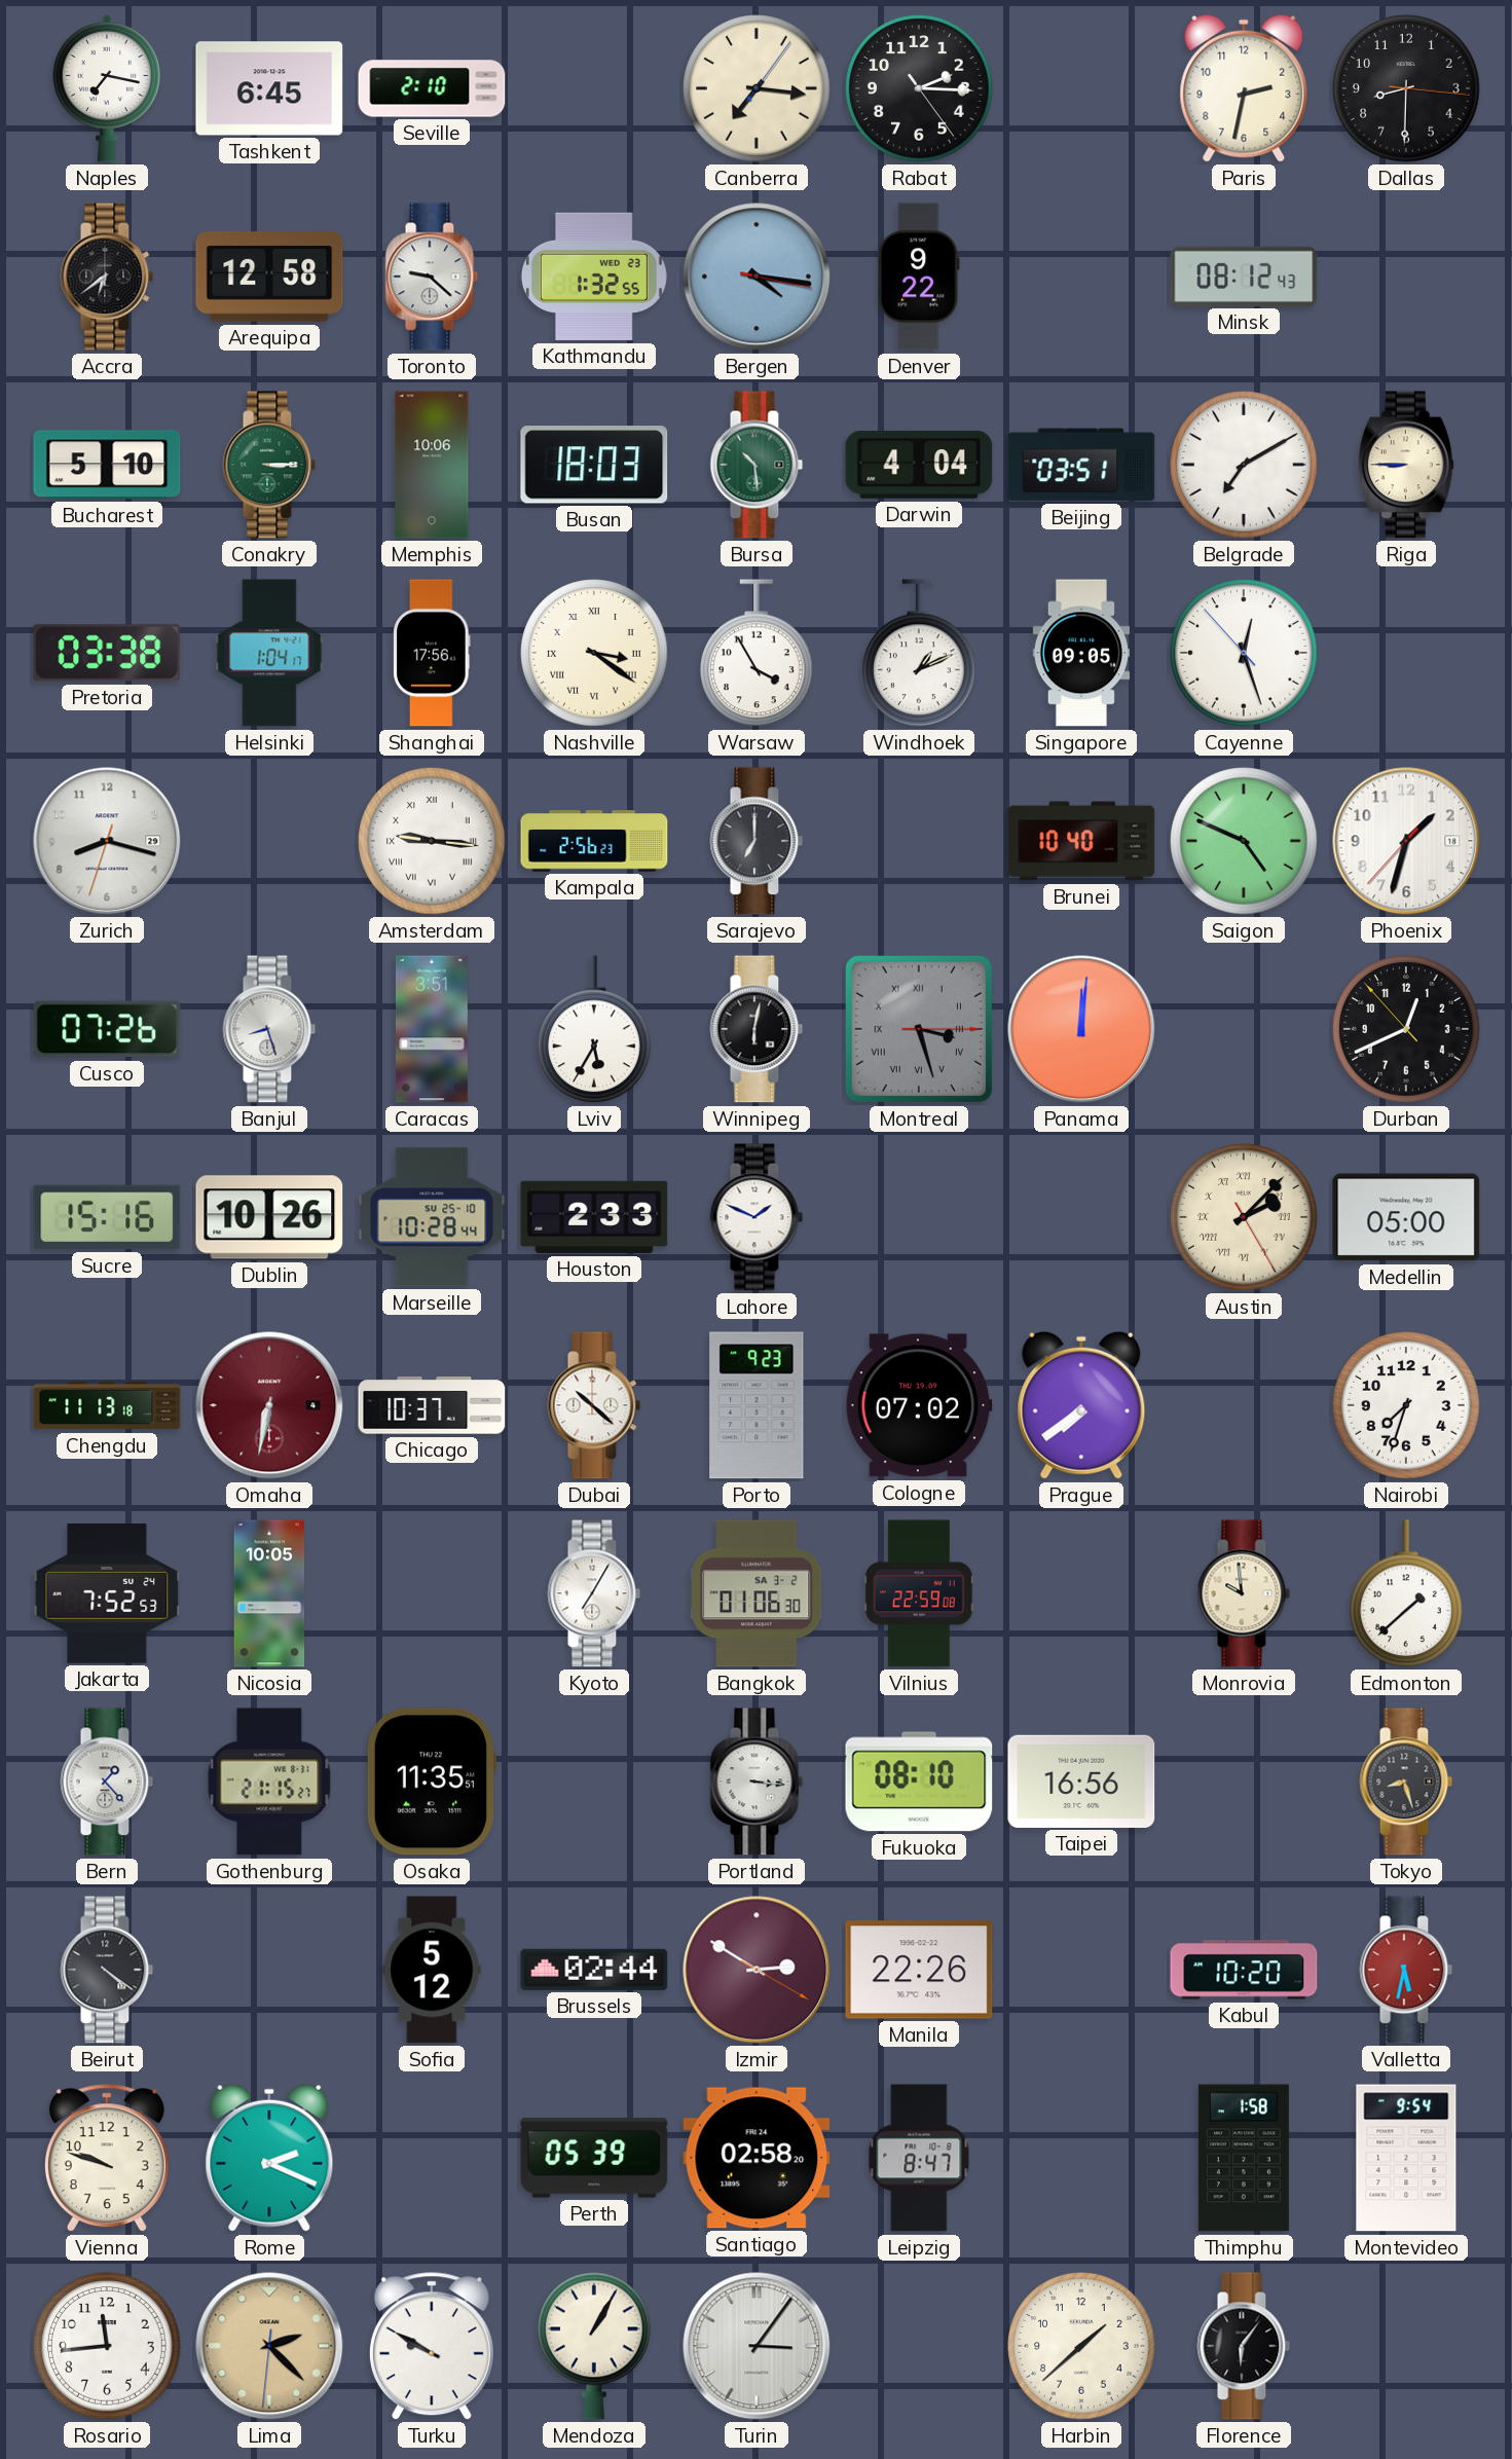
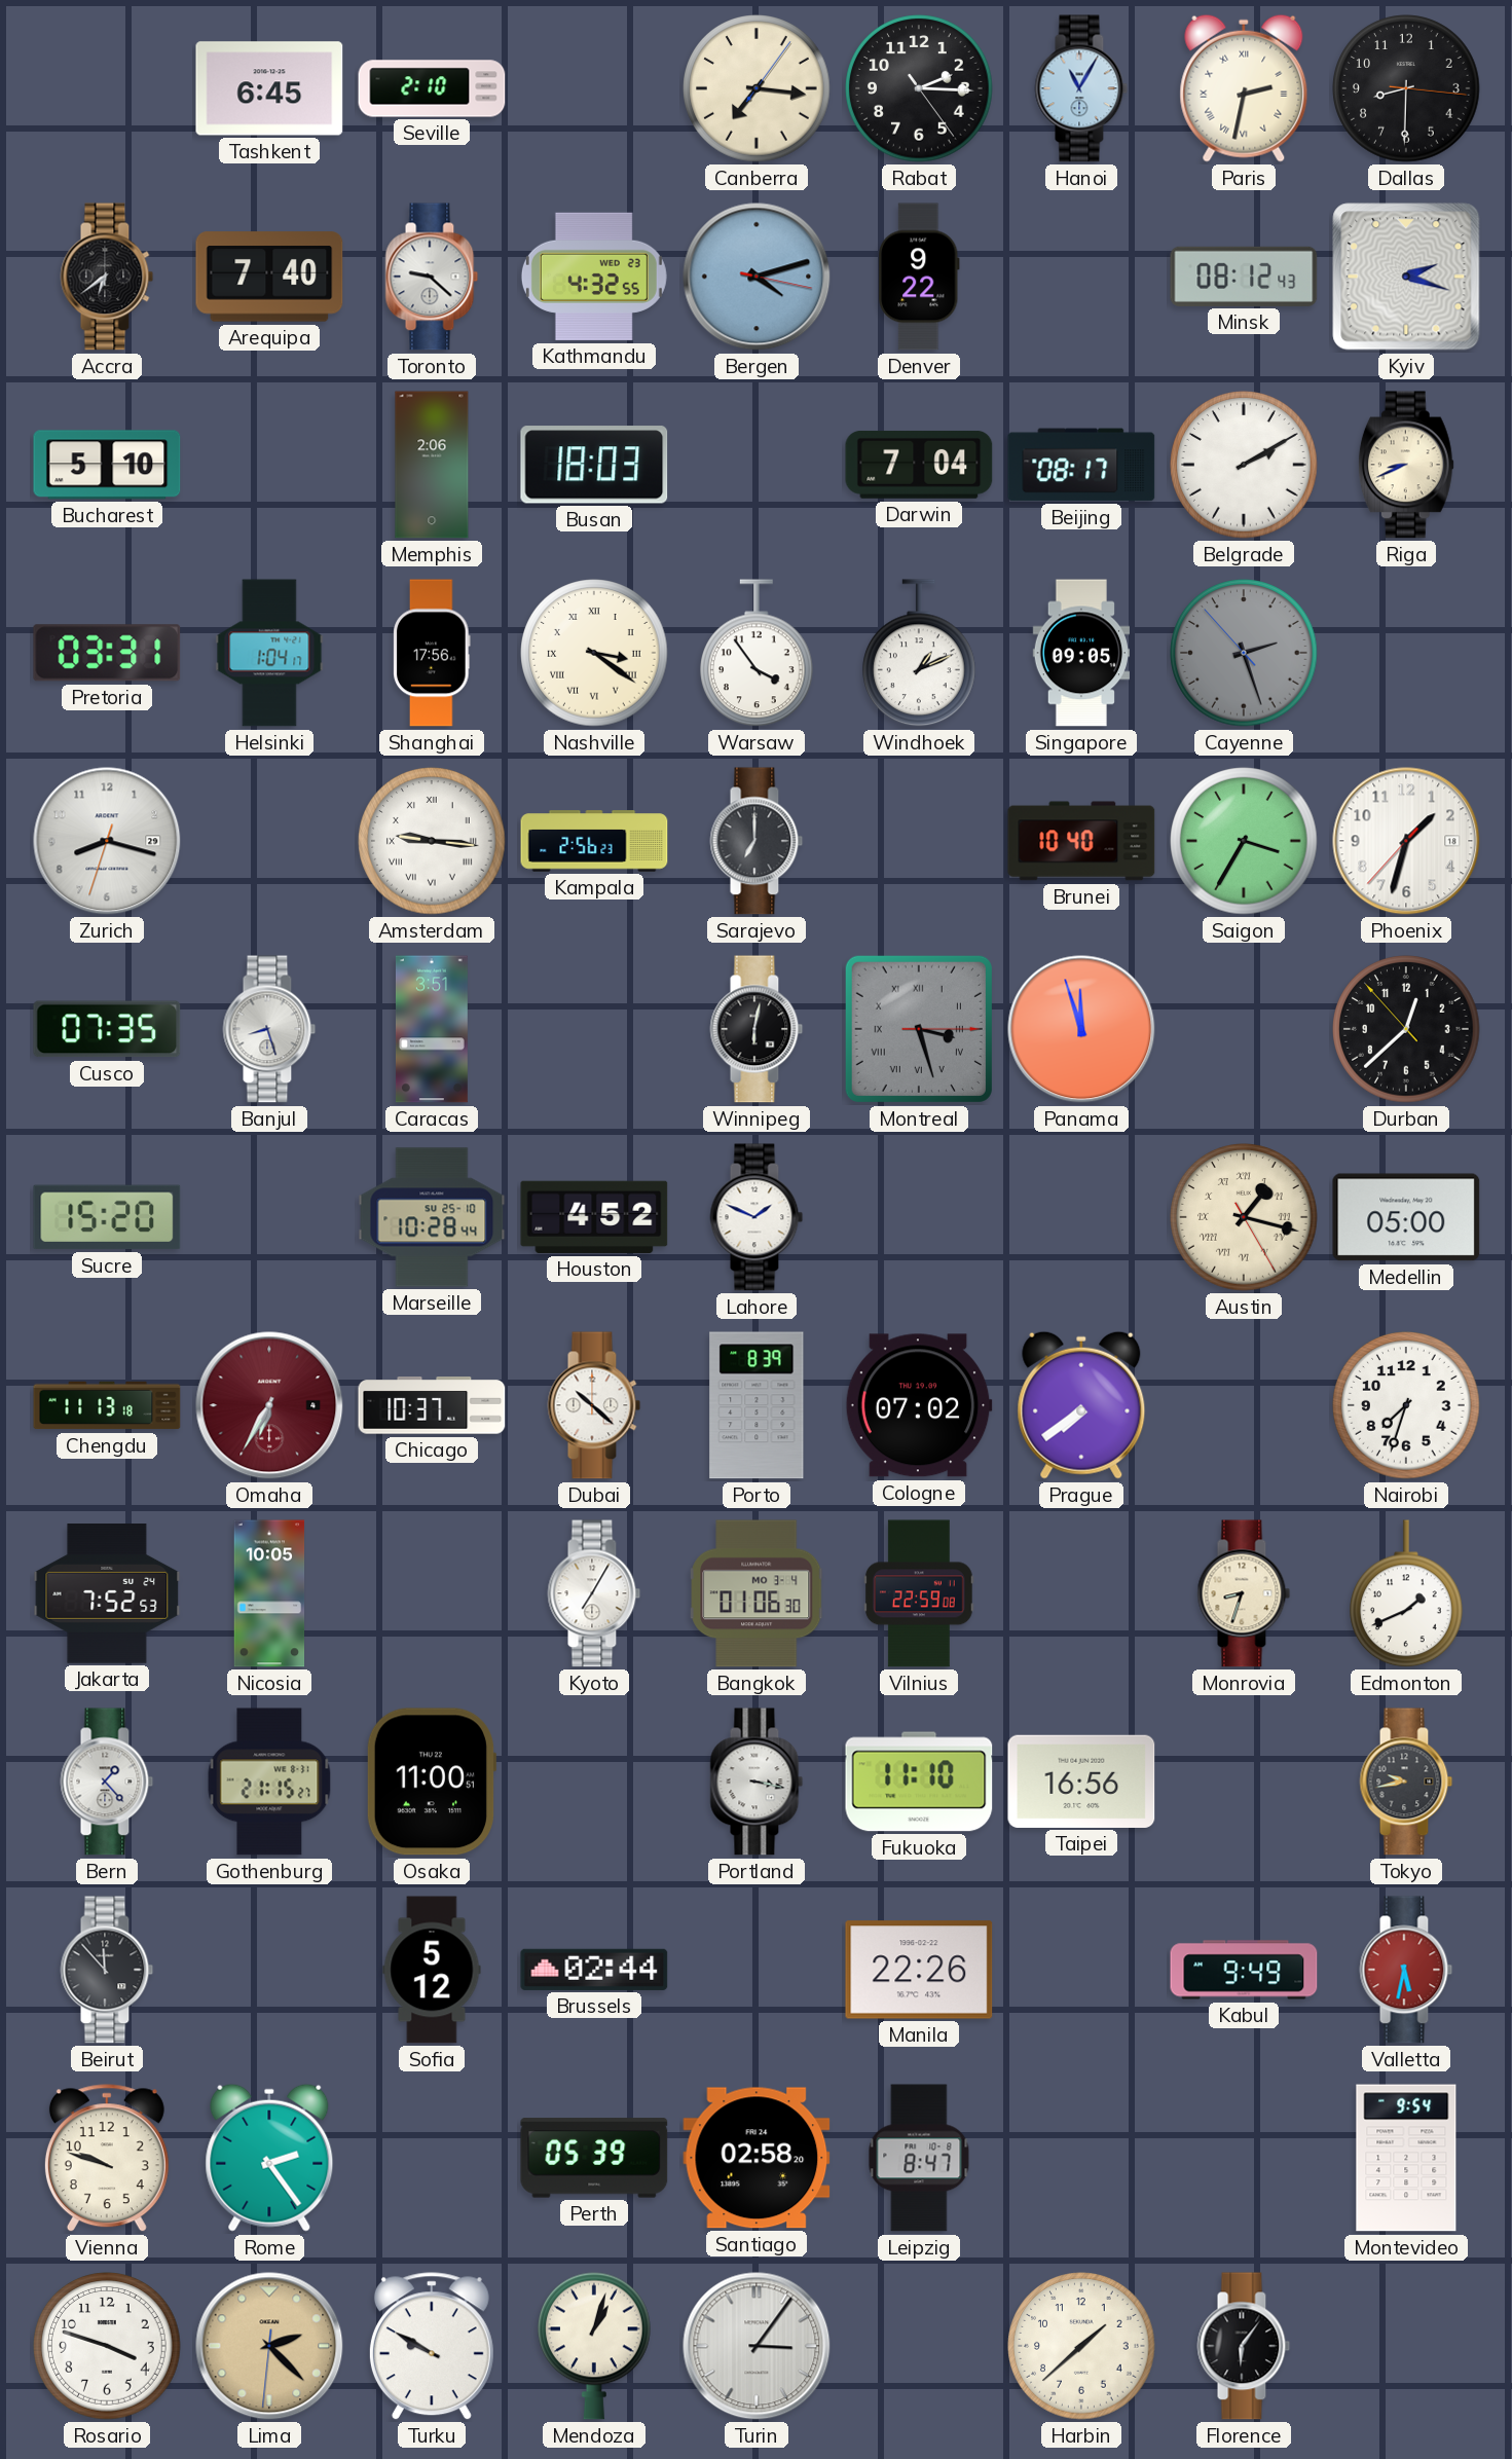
Naples: 7:17 -> none (106, 88)
Hanoi: none -> 11:05 (1081, 88)
Paris numerals: Arabic -> Roman (1244, 88)
Arequipa: 12:58 -> 7:40 (269, 277)
Kathmandu: 1:32 -> 4:32 (594, 277)
Bergen: 4:16 -> 4:12 (757, 277)
Kyiv: none -> 2:18 (1406, 277)
Conakry: 3:15 -> none (269, 465)
Memphis: 10:06 -> 2:06 (432, 465)
Bursa: 10:29 -> none (757, 465)
Darwin: 4:04 -> 7:04 (919, 465)
Beijing: 03:51 -> 08:17 (1081, 465)
Belgrade: 7:10 -> 2:10 (1244, 465)
Riga: 8:45 -> 8:41 (1406, 465)
Pretoria: 03:38 -> 03:31 (107, 653)
Warsaw: 3:55 -> 3:54 (758, 654)
Cayenne: 12:26 -> 2:26 (1244, 653)
Cayenne dial: white -> grey (1244, 653)
Saigon: 4:49 -> 3:35 (1244, 841)
Cusco: 07:26 -> 07:35 (107, 1029)
Lviv: 5:35 -> none (595, 1030)
Panama: 12:01 -> 11:57 (1081, 1029)
Durban: 12:40 -> 12:37 (1406, 1029)
Sucre: 15:16 -> 15:20 (107, 1217)
Dublin: 10:26 -> none (269, 1217)
Houston: 2:33 -> 4:52 (594, 1217)
Austin: 2:07 -> 1:17 (1244, 1217)
Omaha: 6:32 -> 6:35 (269, 1405)
Porto: 9:23 -> 8:39 (757, 1405)
Bangkok date: SA 3-2 -> MO 3-4 (757, 1593)
Monrovia: 9:59 -> 8:33 (1244, 1593)
Edmonton: 1:38 -> 1:41 (1407, 1594)
Osaka: 11:35 -> 11:00 (431, 1782)
Portland: 3:16 -> 3:17 (757, 1782)
Fukuoka: 08:10 -> 11:10 (919, 1782)
Tokyo: 8:27 -> 9:43 (1406, 1782)
Beirut: 4:21 -> 11:53 (107, 1970)
Izmir: 2:50 -> none (757, 1970)
Kabul: 10:20 -> 9:49 (1244, 1970)
Rome: 2:19 -> 2:24 (269, 2158)
Thimphu: 1:58 -> none (1244, 2158)
Rosario: 11:44 -> 3:48 (107, 2346)
Mendoza: 1:05 -> 1:03 (595, 2346)
